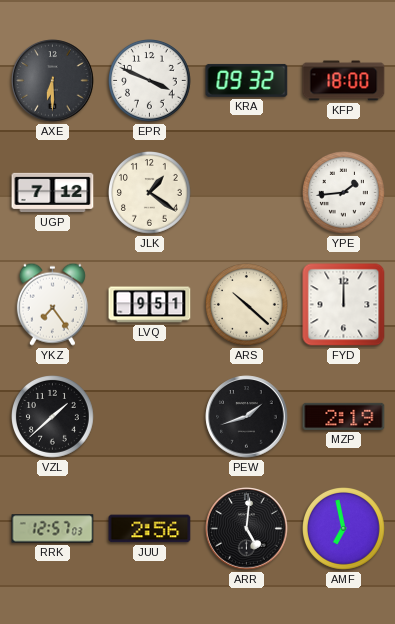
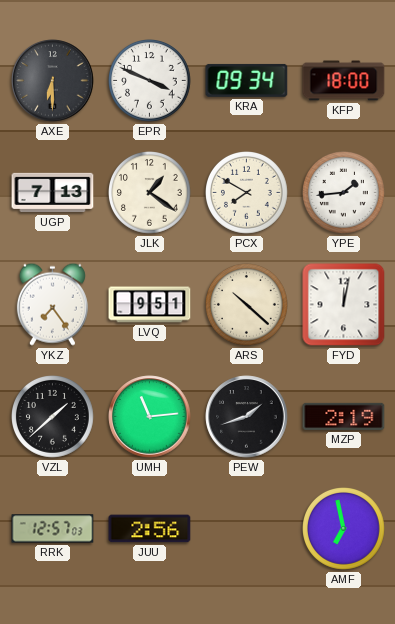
KRA: 09:32 -> 09:34 (247, 80)
UGP: 7:12 -> 7:13 (53, 193)
PCX: none -> 7:50 (247, 193)
FYD: 12:00 -> 12:02 (344, 305)
UMH: none -> 11:14 (150, 417)
ARR: 5:01 -> none (247, 529)
